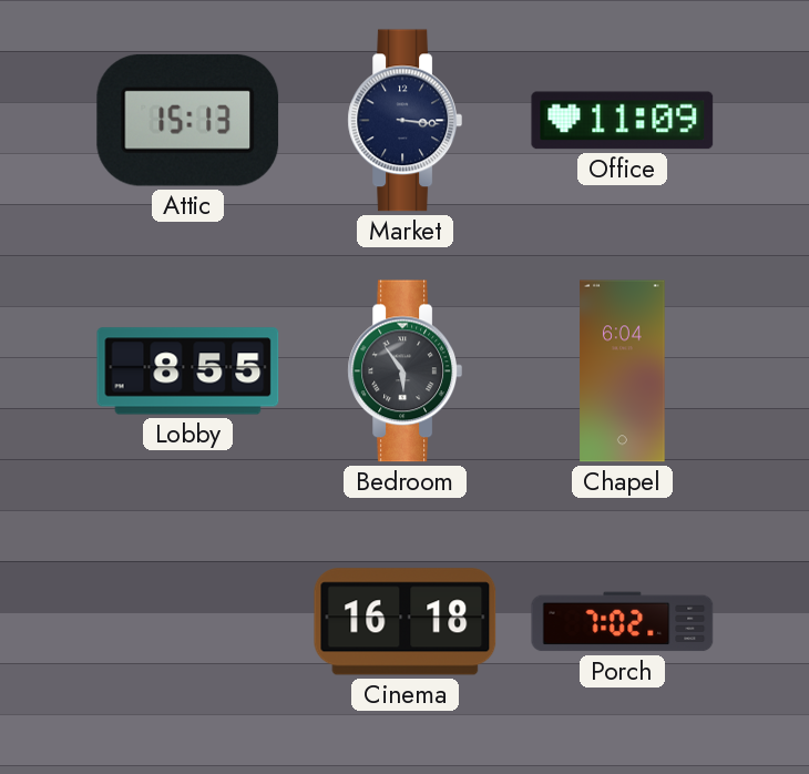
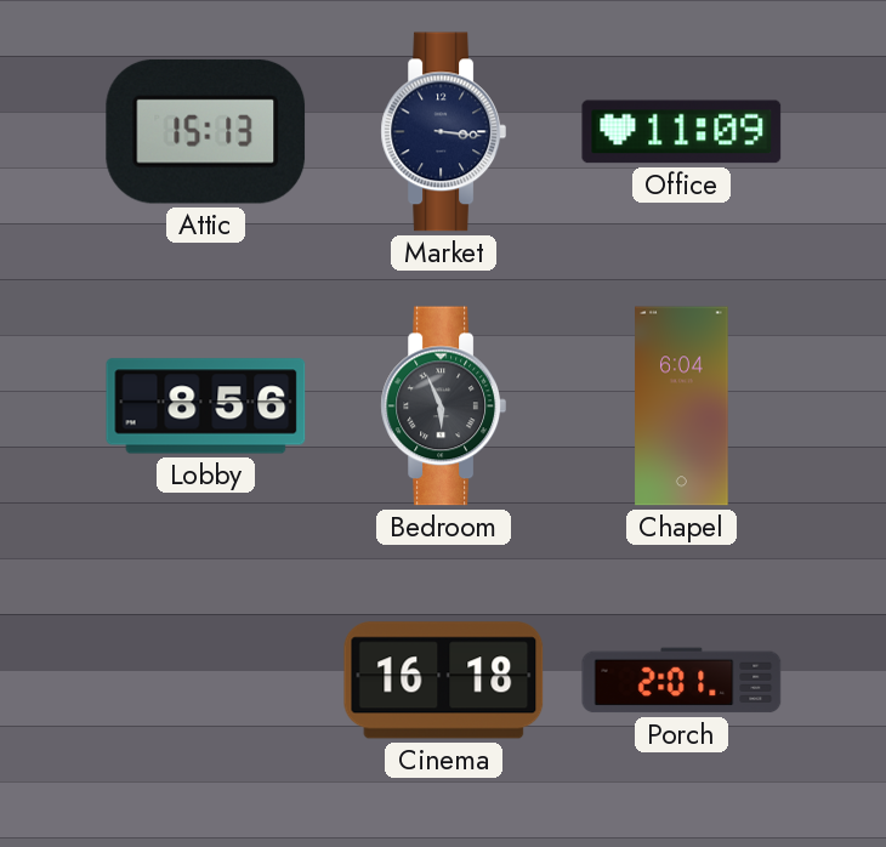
Lobby: 8:55 -> 8:56 (206, 407)
Bedroom: 5:54 -> 5:56 (443, 407)
Porch: 7:02 -> 2:01 (682, 681)
